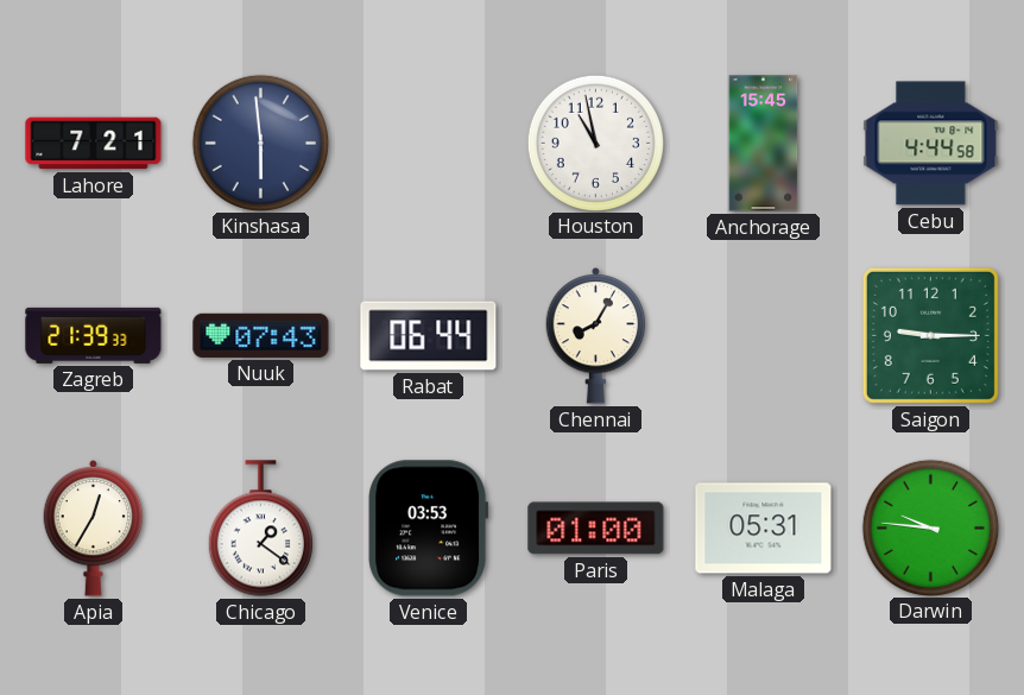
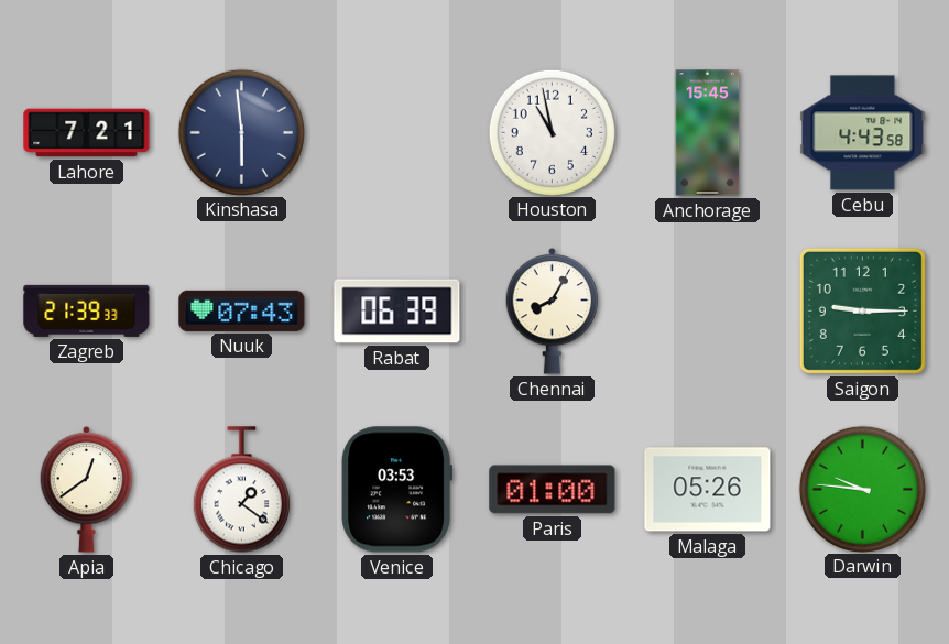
Cebu: 4:44 -> 4:43 (863, 133)
Rabat: 06:44 -> 06:39 (397, 312)
Apia: 12:35 -> 12:39 (87, 489)
Malaga: 05:31 -> 05:26 (708, 490)
